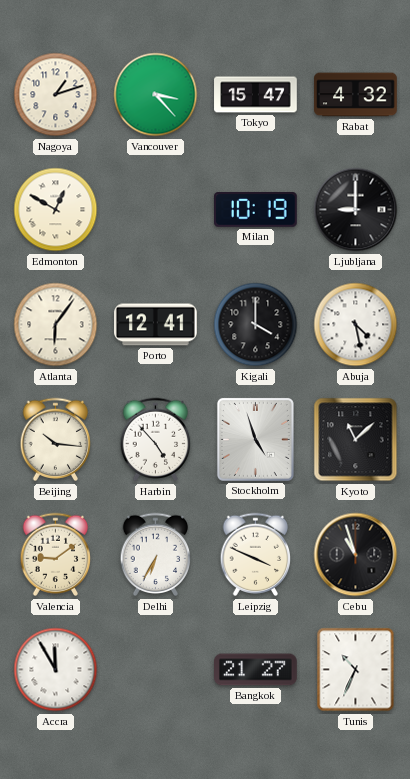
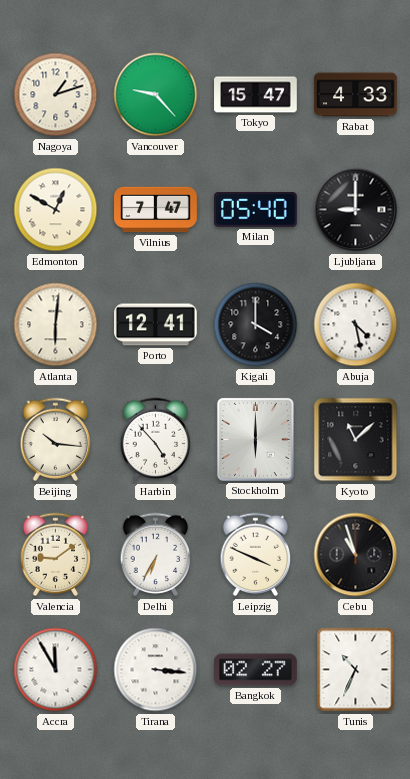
Vancouver: 3:23 -> 9:23 (156, 95)
Rabat: 4:32 -> 4:33 (356, 95)
Vilnius: none -> 7:47 (156, 210)
Milan: 10:19 -> 05:40 (256, 210)
Atlanta: 6:06 -> 6:01 (56, 325)
Stockholm: 4:57 -> 6:00 (255, 439)
Tirana: none -> 3:16 (156, 670)
Bangkok: 21:27 -> 02:27 (256, 670)
